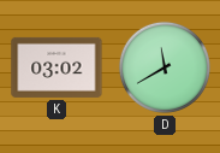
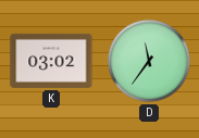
D: 11:40 -> 11:36 (149, 61)
